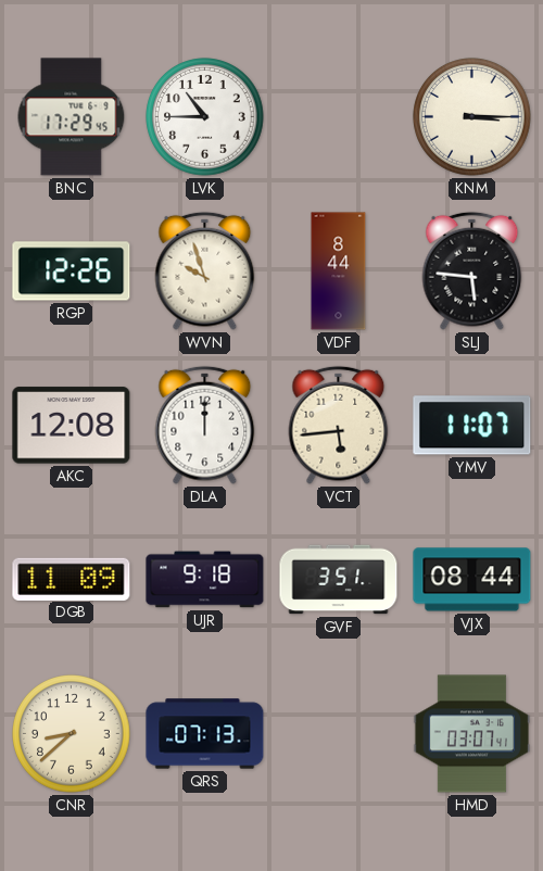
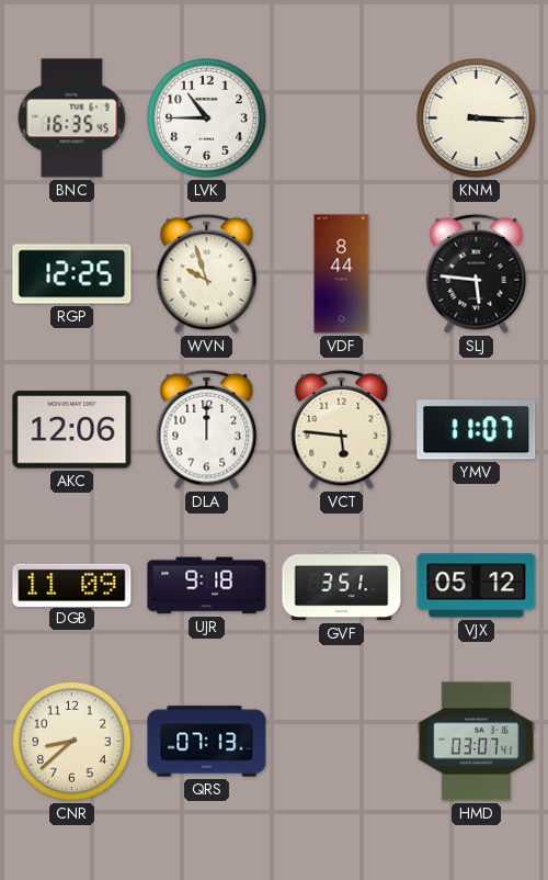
BNC: 17:29 -> 16:35 (72, 119)
RGP: 12:26 -> 12:25 (72, 274)
AKC: 12:08 -> 12:06 (72, 430)
VCT: 5:44 -> 5:46 (342, 429)
VJX: 08:44 -> 05:12 (477, 586)
